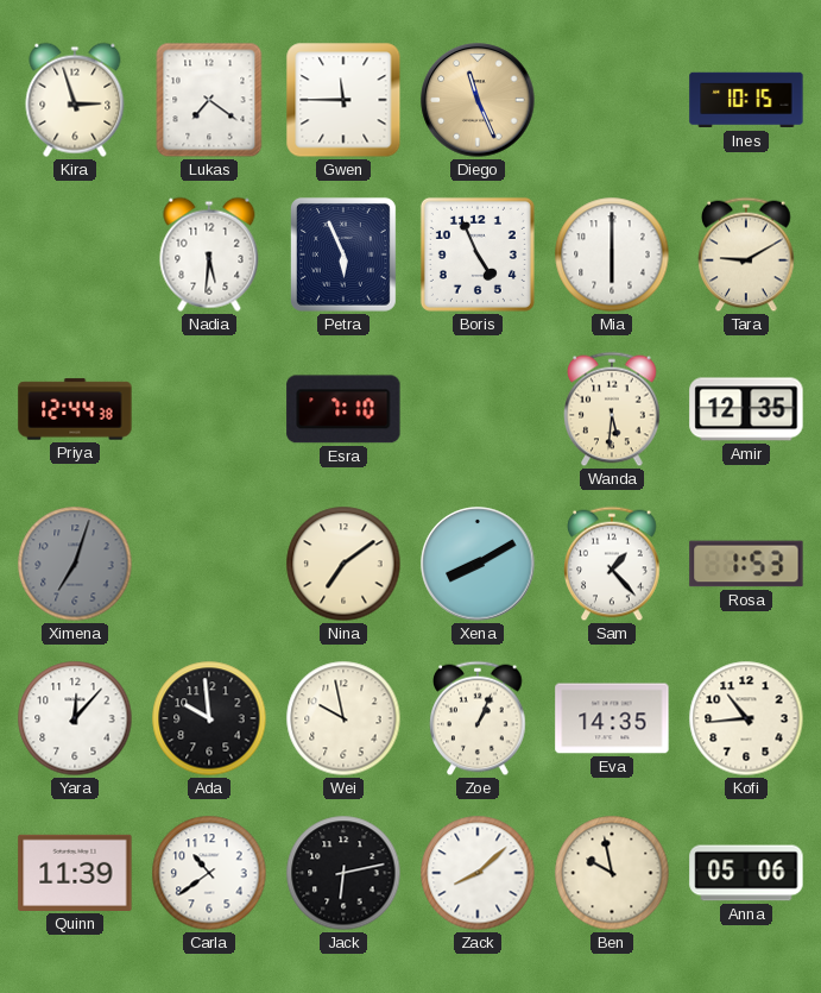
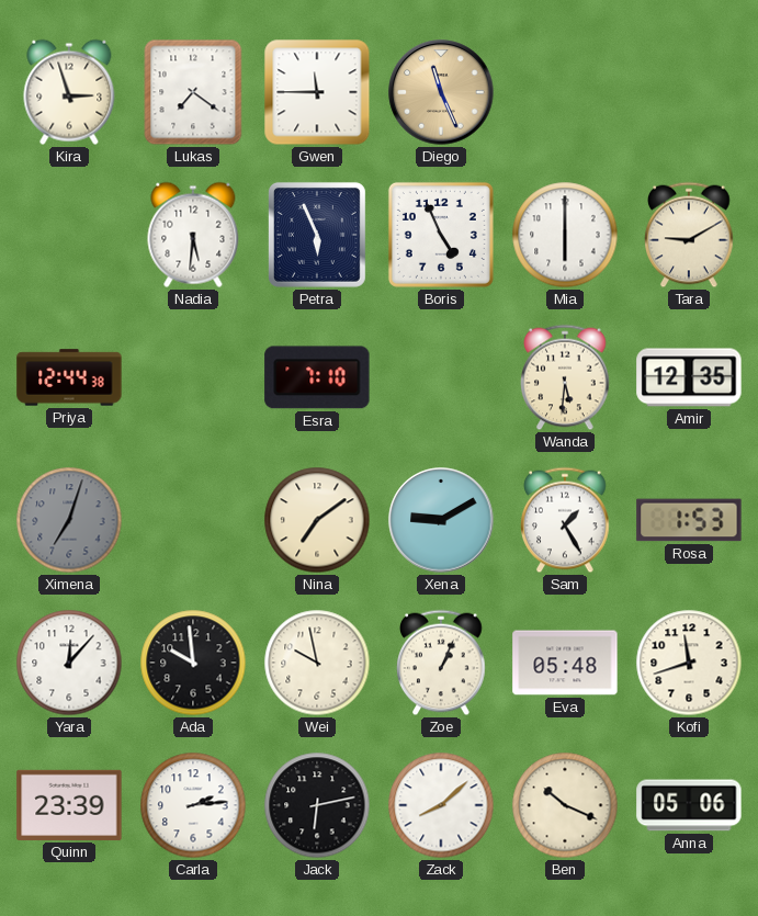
Ines: 10:15 -> none (746, 100)
Xena: 8:10 -> 9:10 (441, 520)
Sam: 1:23 -> 1:25 (565, 520)
Eva: 14:35 -> 05:48 (565, 663)
Kofi: 10:44 -> 11:42 (689, 663)
Quinn: 11:39 -> 23:39 (69, 805)
Carla: 10:39 -> 2:14 (193, 805)
Ben: 9:58 -> 10:19 (565, 805)
